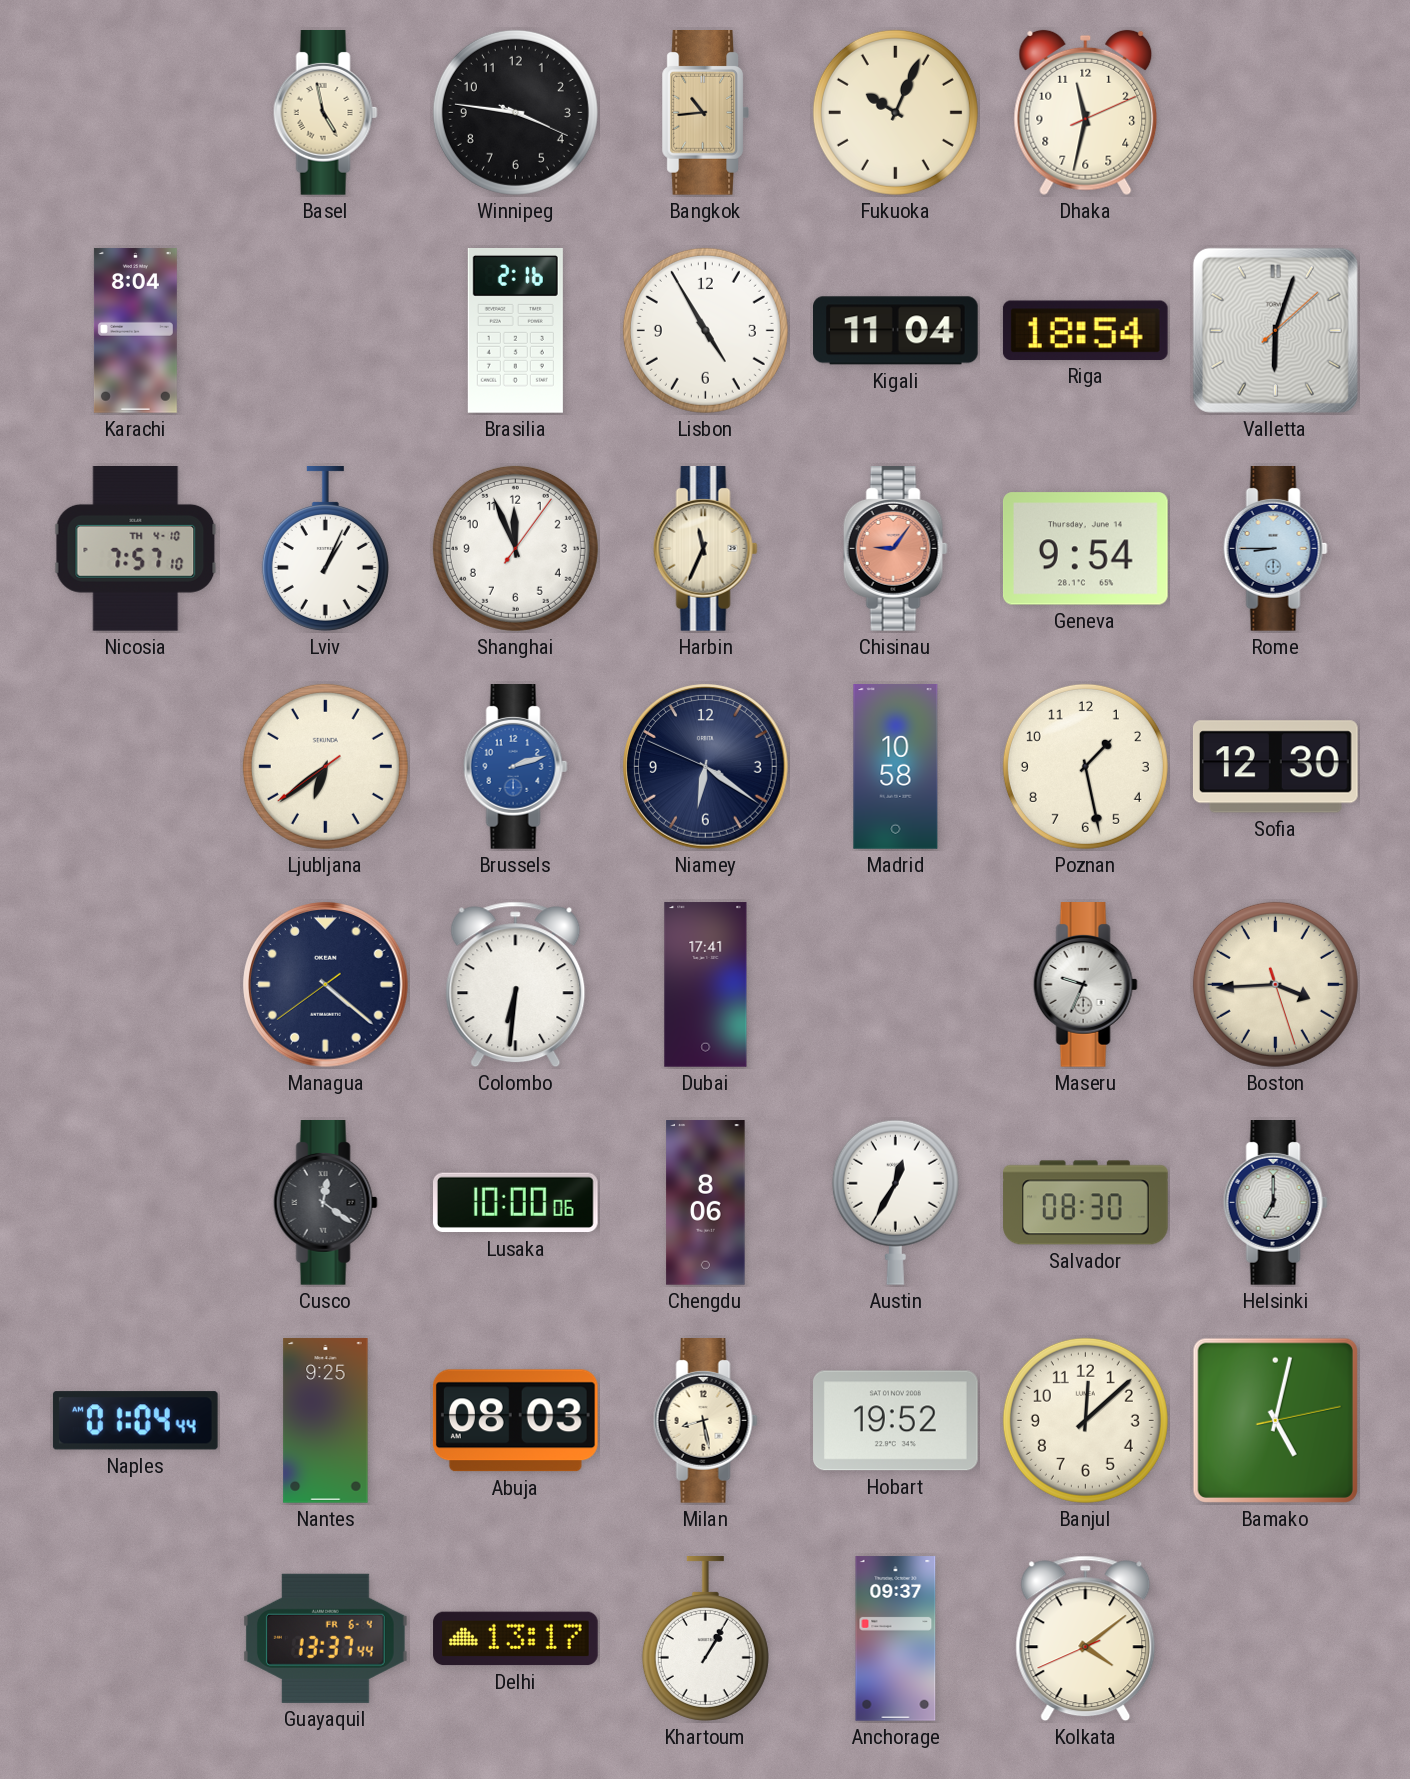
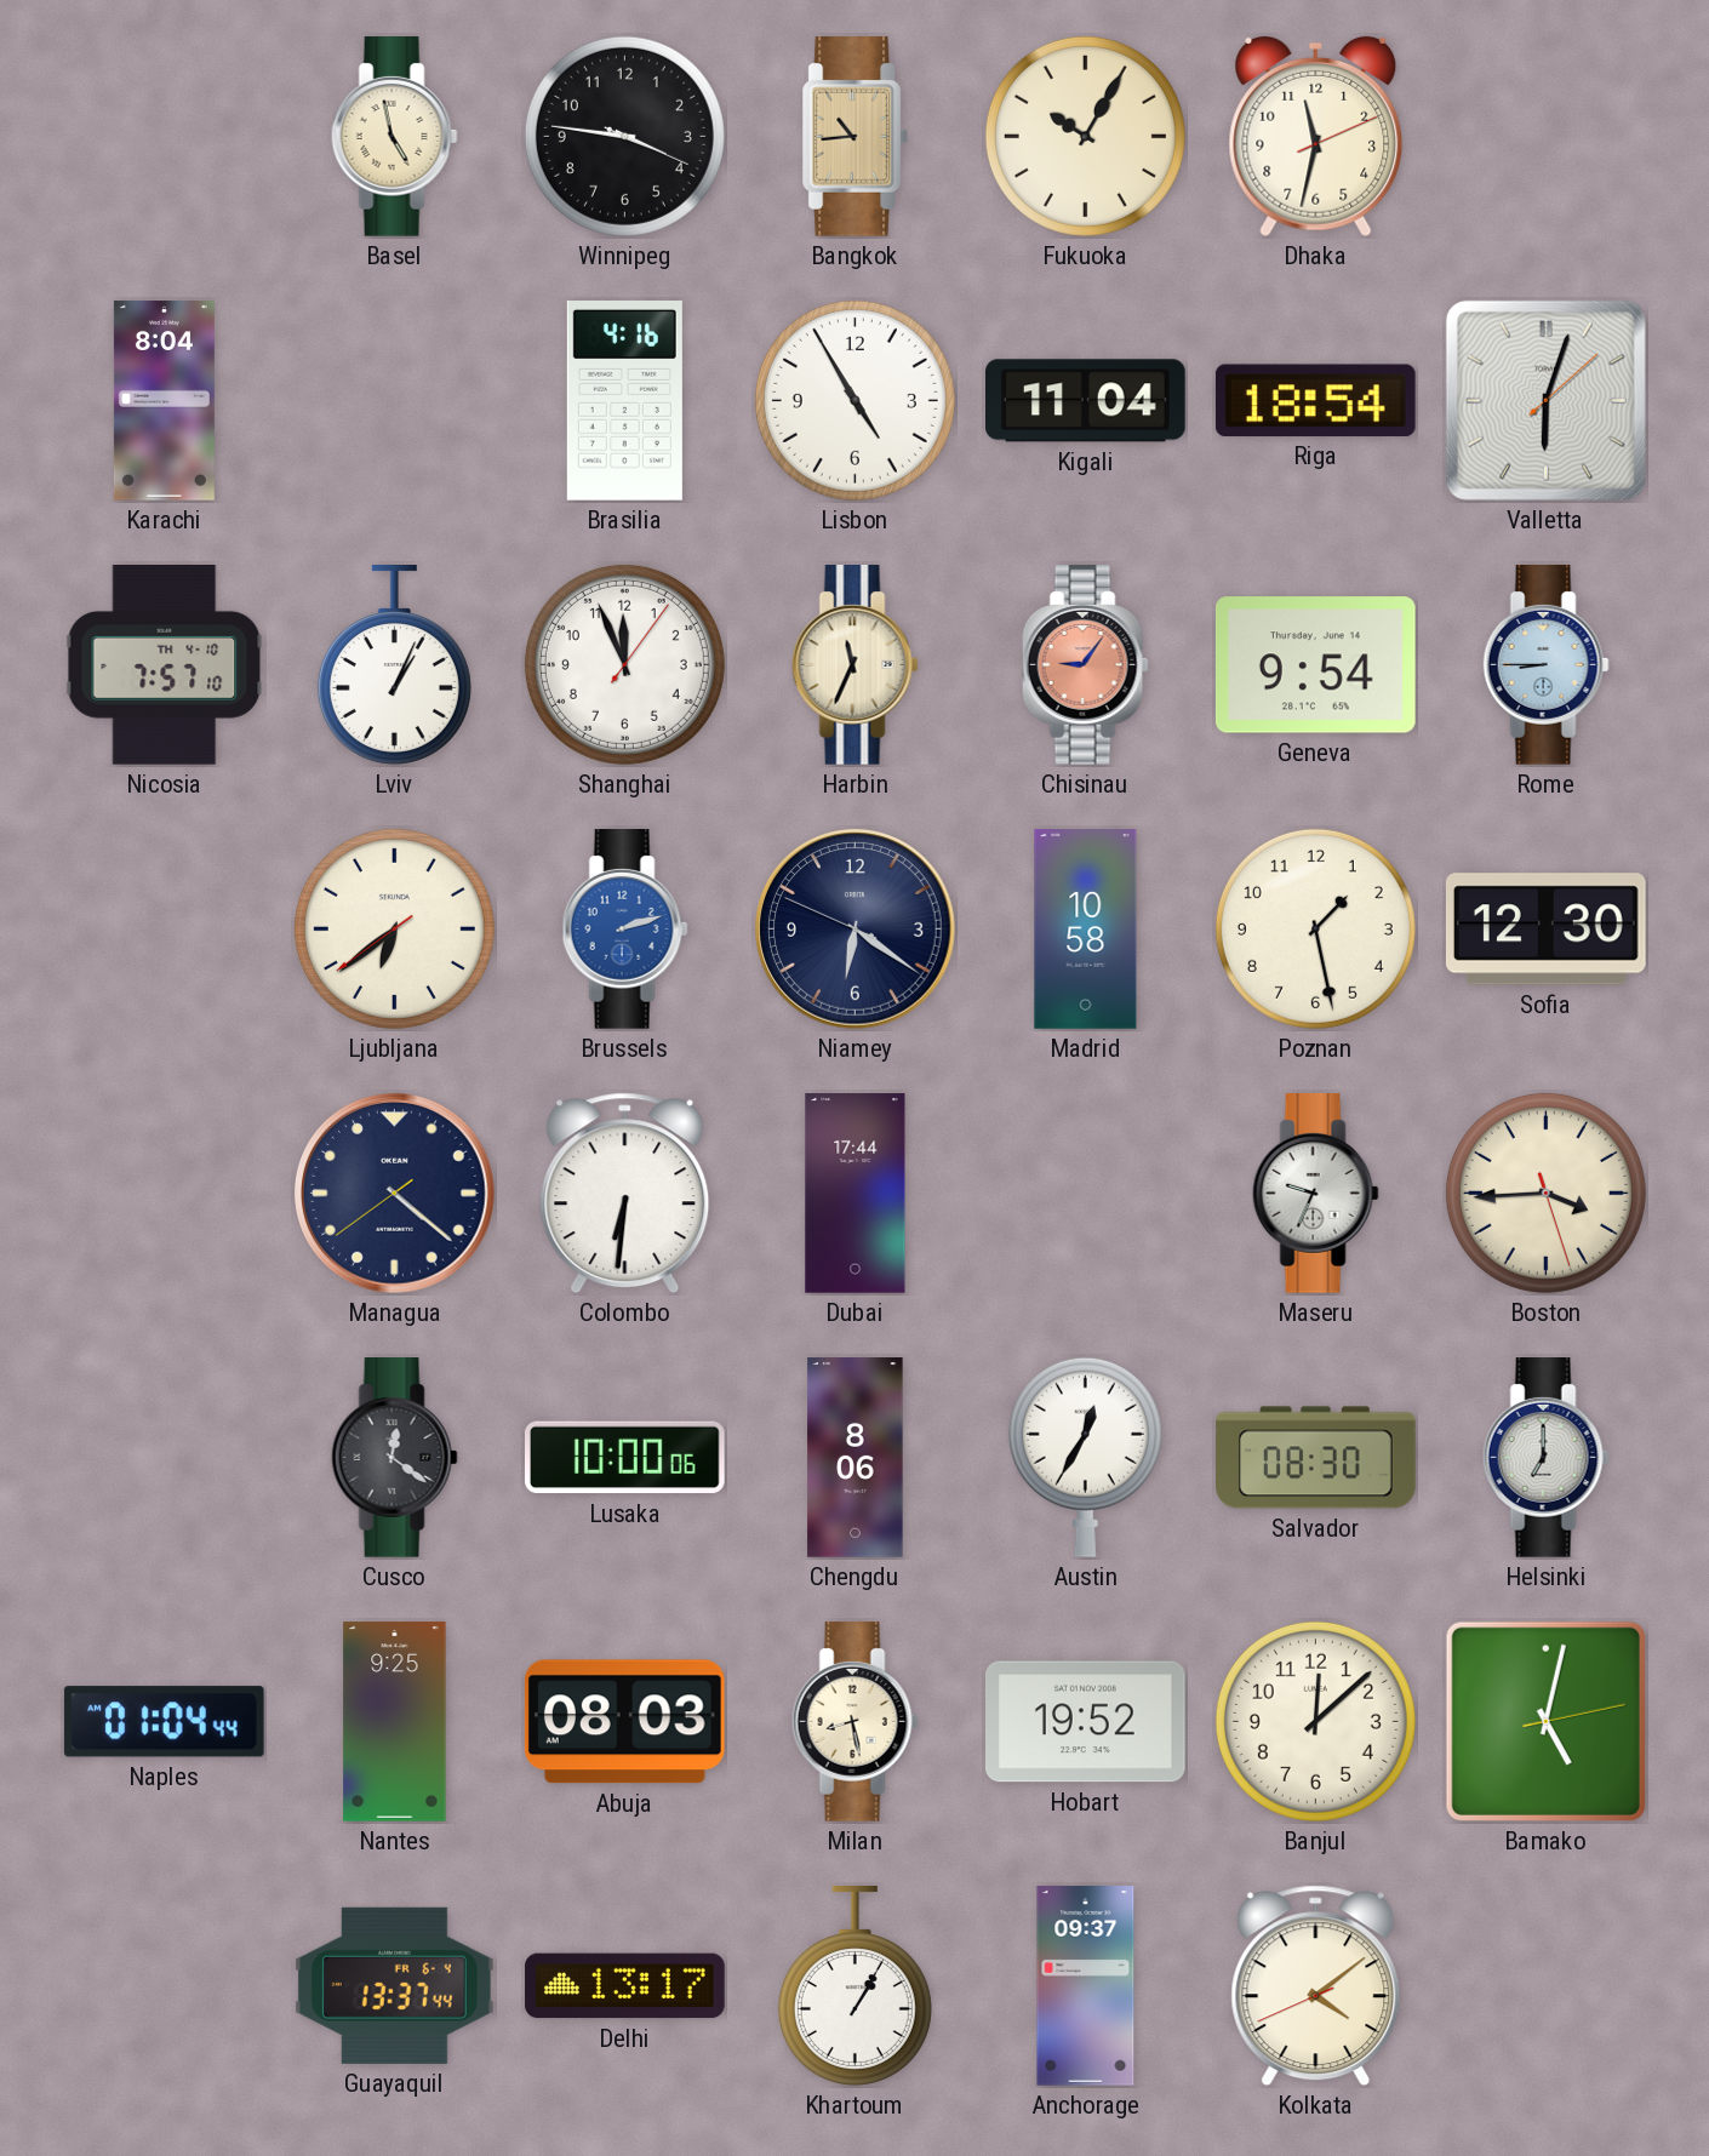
Fukuoka: 10:04 -> 10:05 (1085, 136)
Brasilia: 2:16 -> 4:16 (624, 401)
Dubai: 17:41 -> 17:44 (856, 1194)
